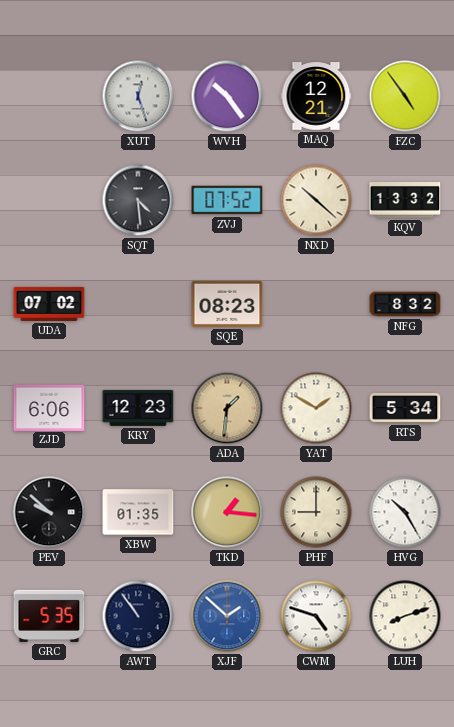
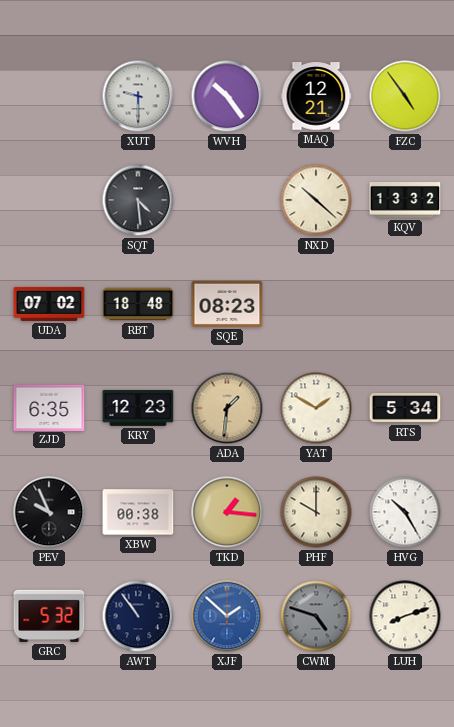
XUT: 12:27 -> 9:30 (138, 96)
ZVJ: 07:52 -> none (227, 200)
RBT: none -> 18:48 (138, 304)
NFG: 8:32 -> none (405, 304)
ZJD: 6:06 -> 6:35 (49, 407)
PEV: 9:52 -> 9:56 (49, 512)
XBW: 01:35 -> 00:38 (138, 512)
PHF: 9:00 -> 10:00 (316, 512)
GRC: 5:35 -> 5:32 (49, 616)
CWM dial: white -> grey (316, 616)
